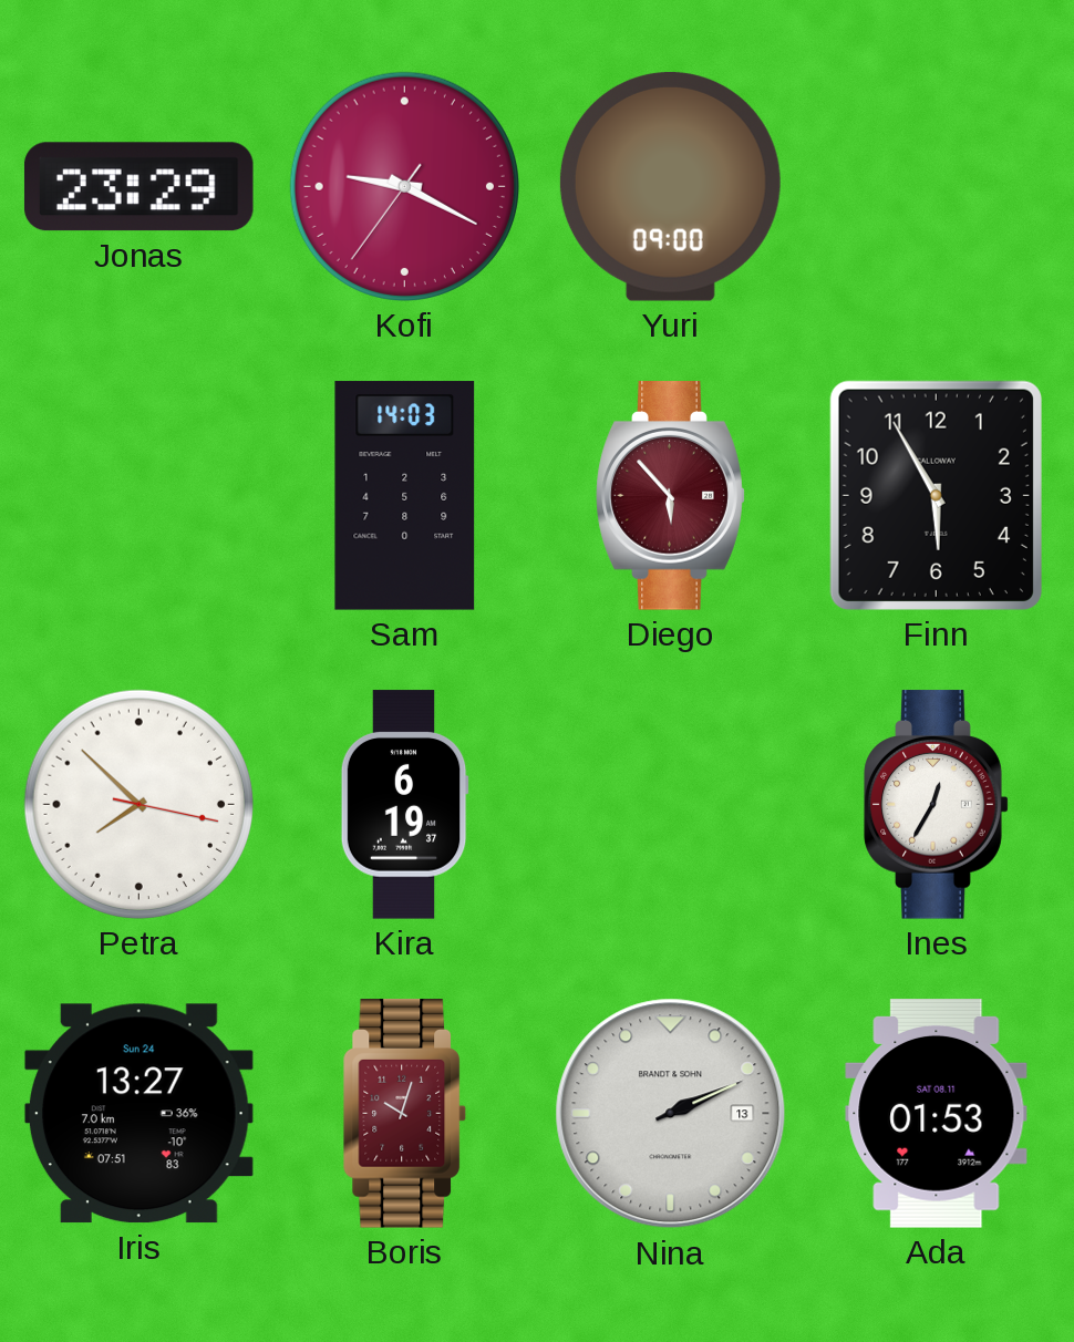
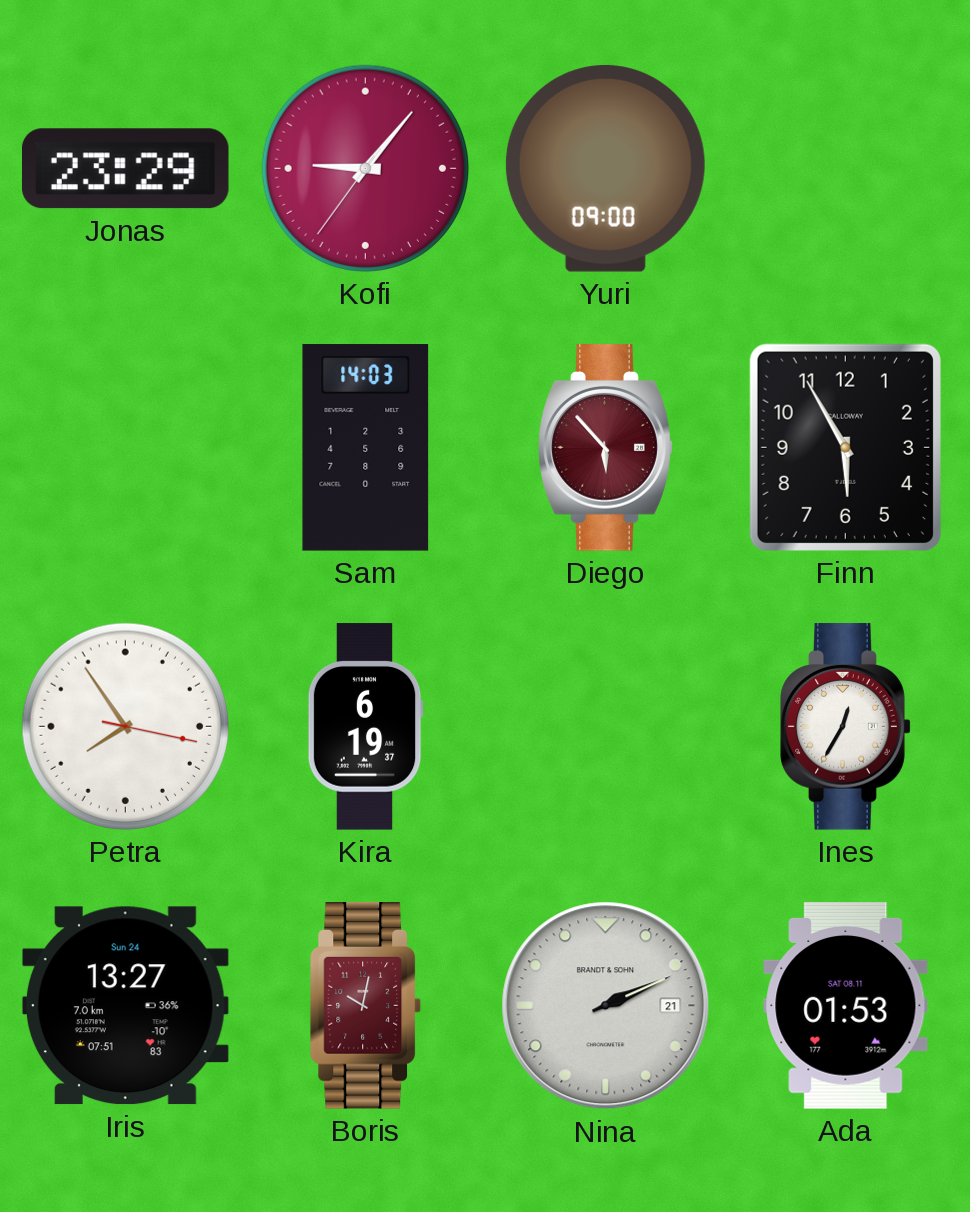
Kofi: 9:19 -> 9:06 (365, 168)
Petra: 7:52 -> 7:54 (125, 726)
Boris: 10:03 -> 10:02 (366, 1006)
Nina date: 13 -> 21 (606, 1006)
